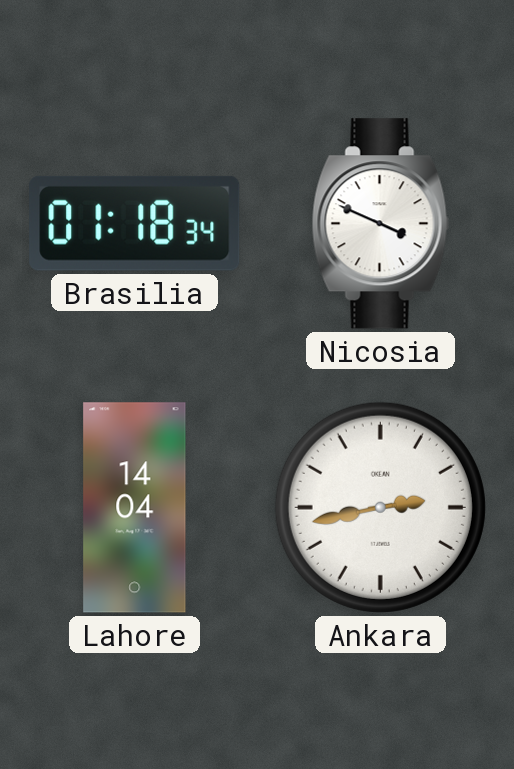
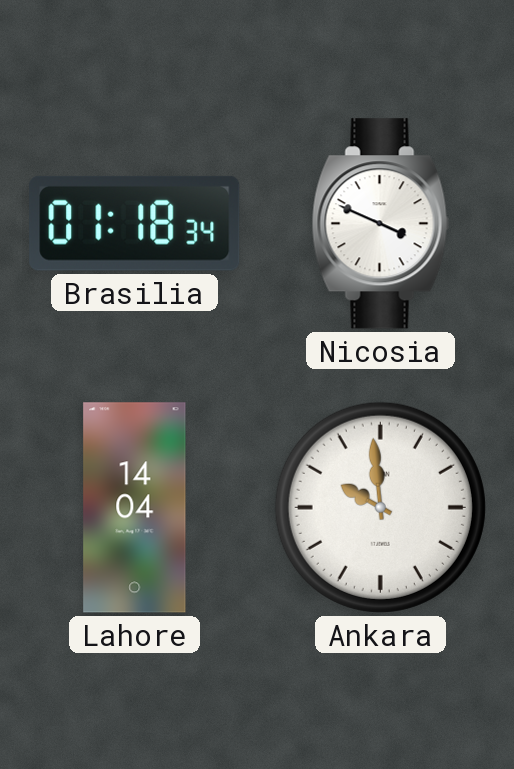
Ankara: 2:43 -> 9:59 (380, 507)
